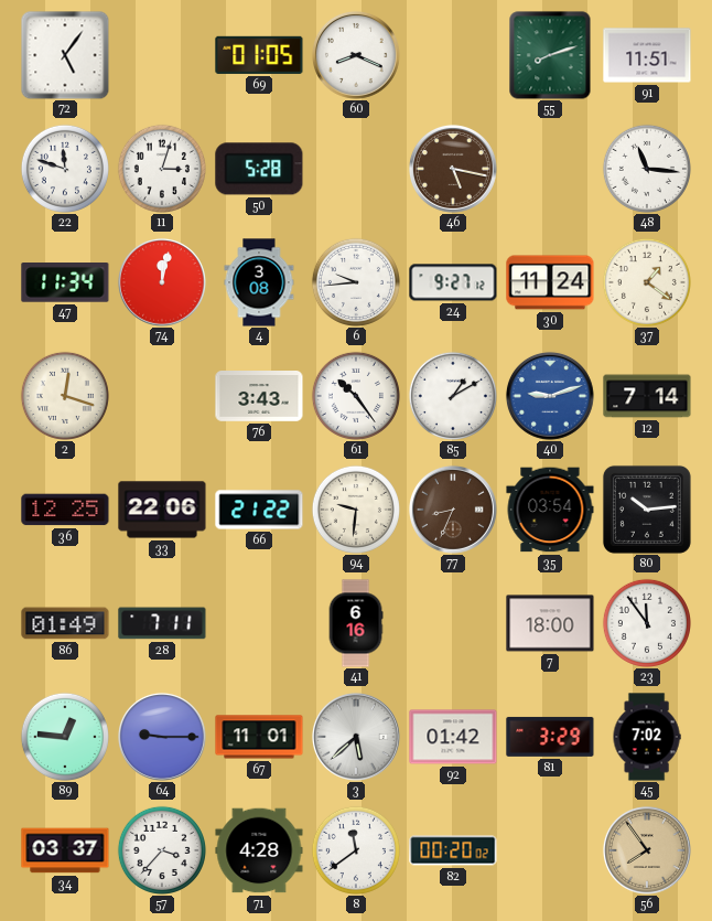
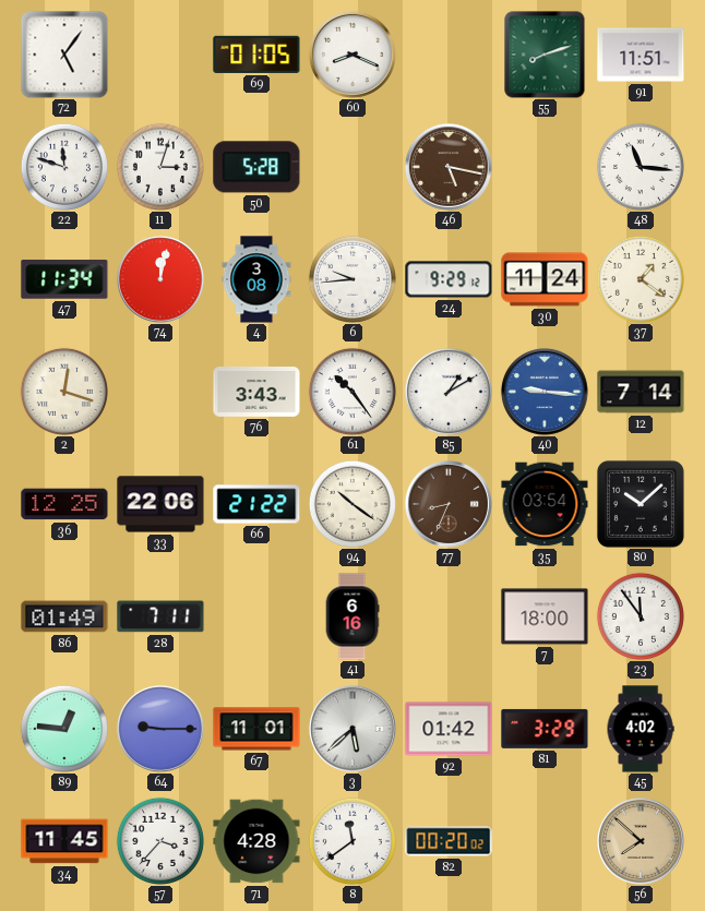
24: 9:27 -> 9:29 (449, 279)
40: 9:12 -> 9:16 (545, 392)
94: 9:31 -> 10:21 (352, 504)
80: 10:14 -> 10:08 (641, 504)
45: 7:02 -> 4:02 (641, 729)
34: 03:37 -> 11:45 (64, 841)
56: 7:54 -> 7:52 (641, 841)
